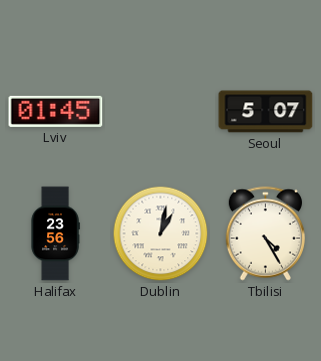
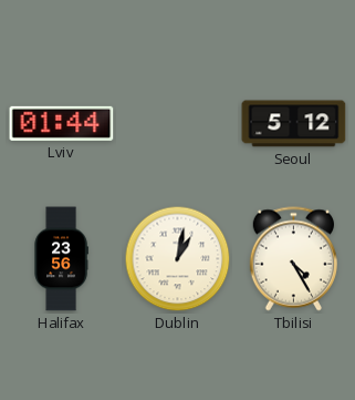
Lviv: 01:45 -> 01:44 (62, 123)
Seoul: 5:07 -> 5:12 (294, 124)
